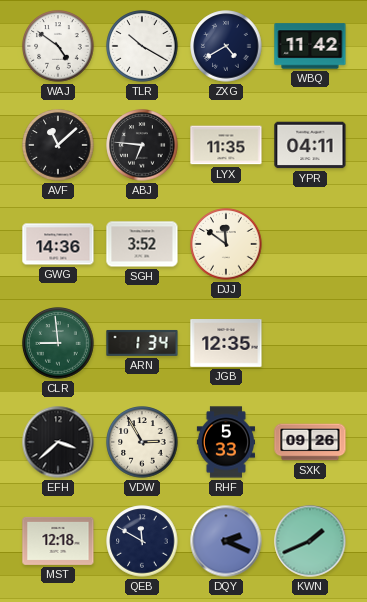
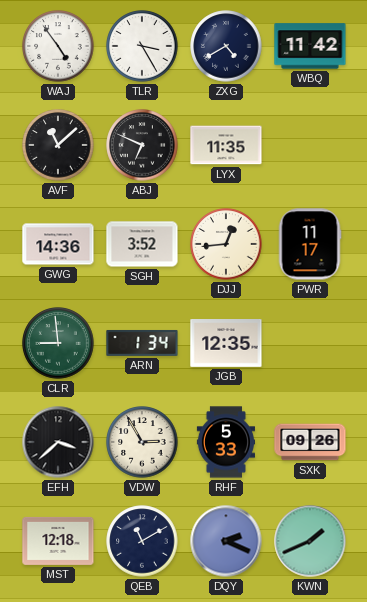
WAJ: 4:51 -> 4:54 (58, 46)
TLR: 10:20 -> 3:25 (142, 46)
ABJ: 6:46 -> 6:49 (142, 145)
YPR: 04:11 -> none (310, 145)
DJJ: 11:51 -> 12:44 (226, 244)
PWR: none -> 11:17 (310, 244)
QEB: 11:50 -> 11:10 (142, 541)
